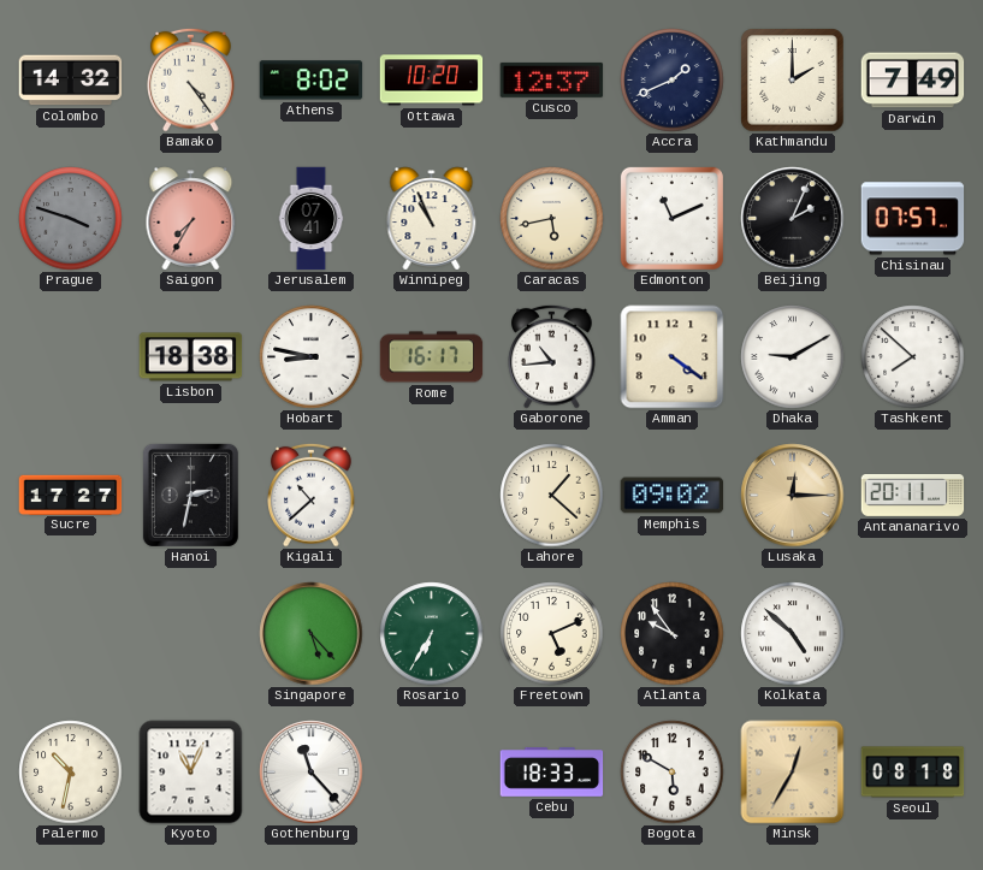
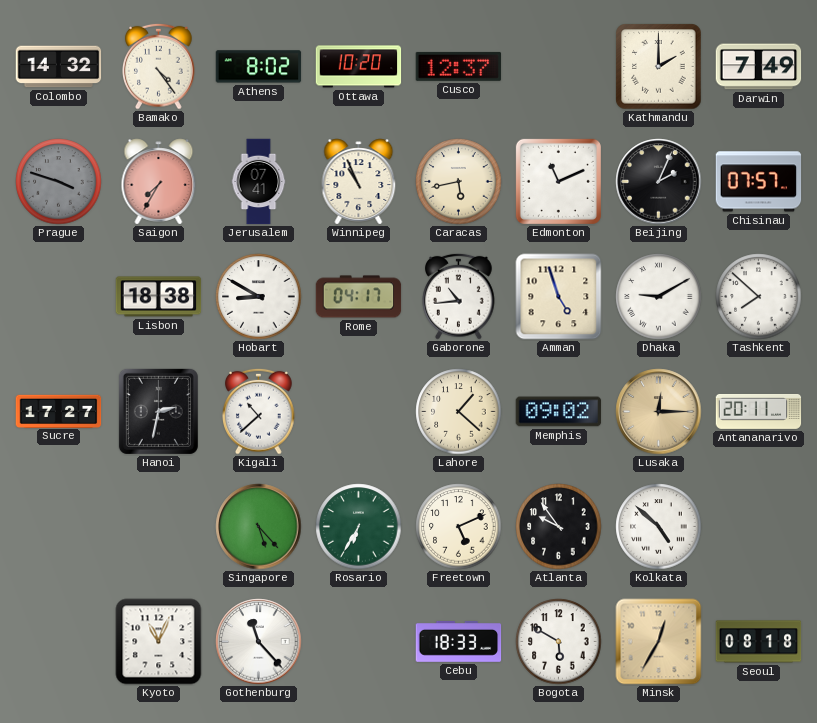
Accra: 1:41 -> none (673, 81)
Hobart: 8:47 -> 8:50 (259, 297)
Rome: 16:17 -> 04:17 (359, 297)
Amman: 4:21 -> 4:57 (559, 297)
Palermo: 10:32 -> none (71, 773)
